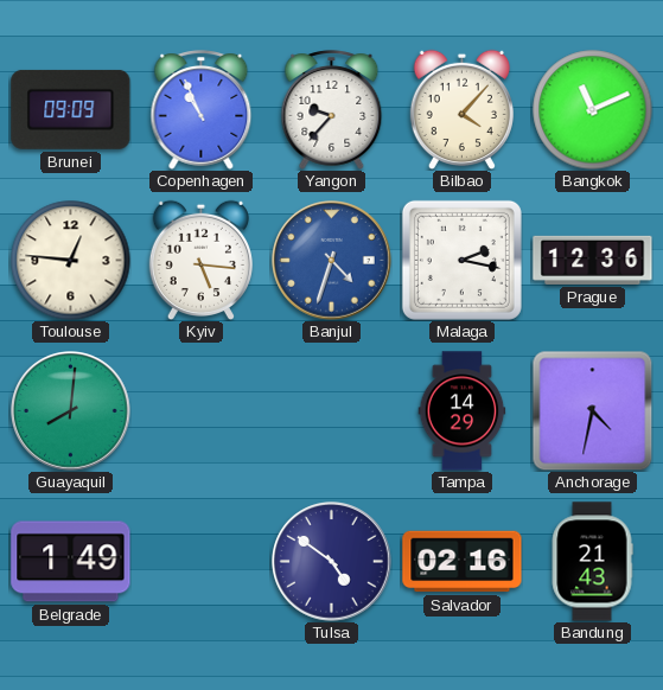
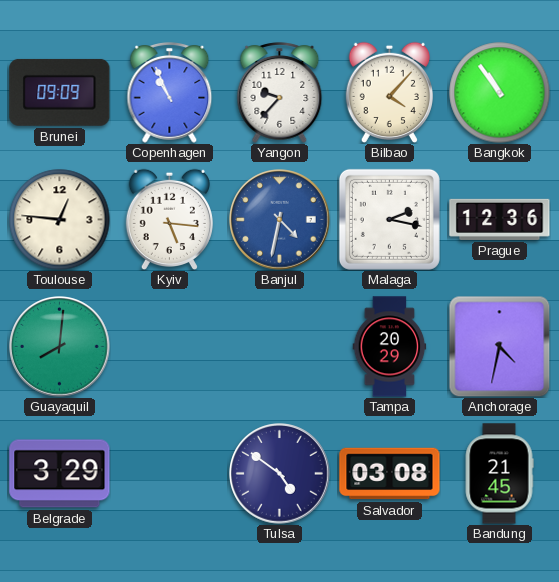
Bangkok: 11:11 -> 10:54 (500, 93)
Banjul: 4:33 -> 4:32 (280, 220)
Tampa: 14:29 -> 20:29 (390, 347)
Belgrade: 1:49 -> 3:29 (60, 474)
Salvador: 02:16 -> 03:08 (390, 474)
Bandung: 21:43 -> 21:45 (499, 474)
